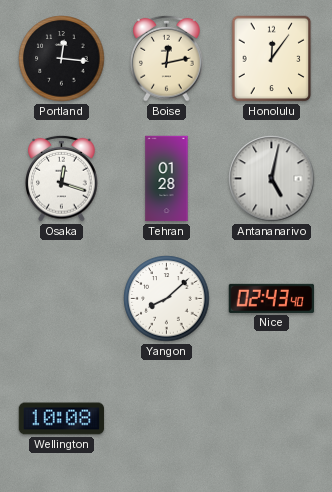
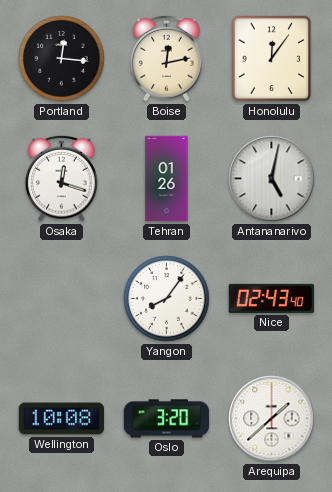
Tehran: 01:28 -> 01:26 (167, 179)
Yangon: 8:08 -> 8:06 (167, 299)
Oslo: none -> 3:20 (167, 419)
Arequipa: none -> 1:38 (272, 419)
